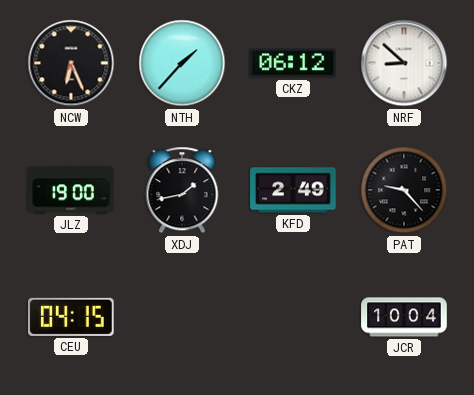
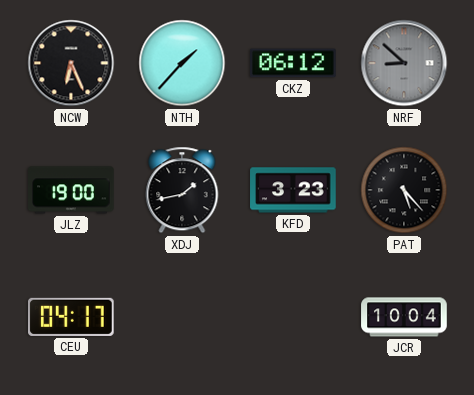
NRF dial: white -> grey (404, 63)
KFD: 2:49 -> 3:23 (293, 190)
PAT: 9:23 -> 5:23 (404, 190)
CEU: 04:15 -> 04:17 (72, 317)
